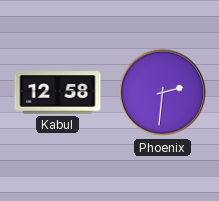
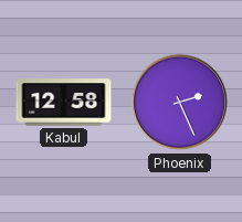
Phoenix: 2:31 -> 2:26 (180, 103)
